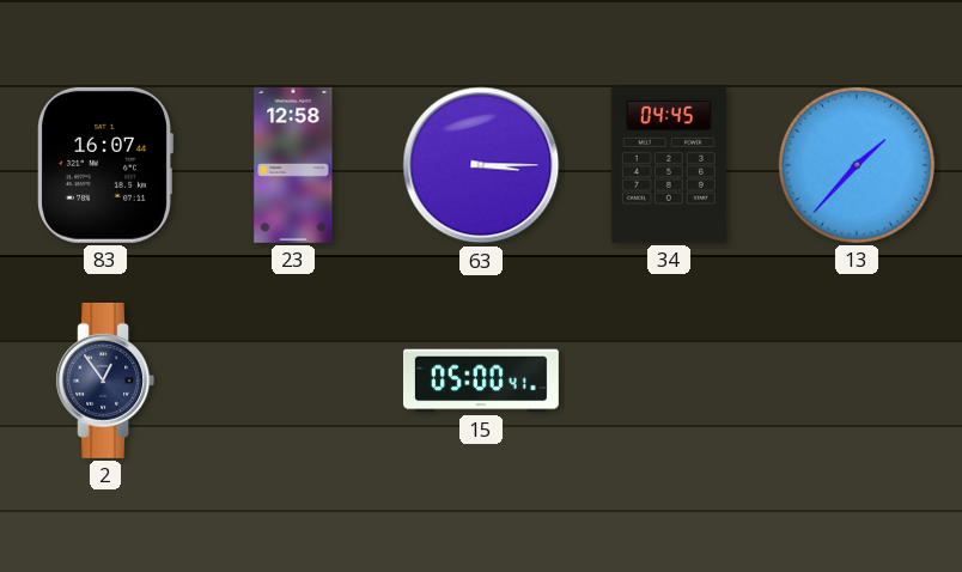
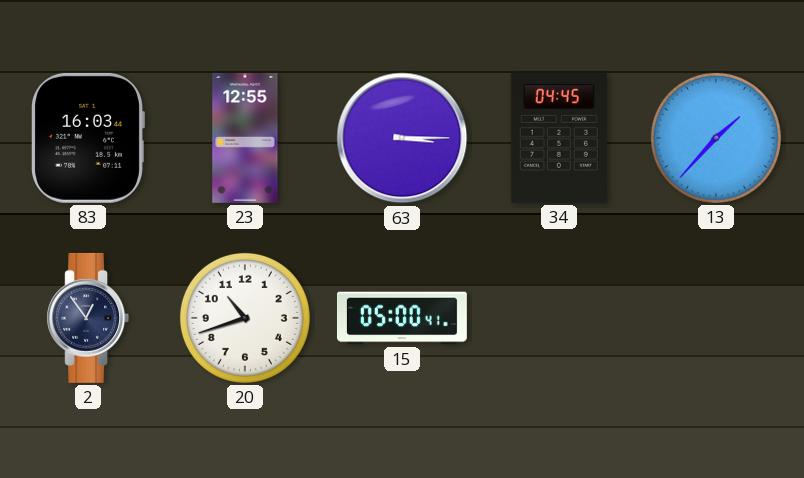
83: 16:07 -> 16:03 (88, 138)
23: 12:58 -> 12:55 (245, 138)
20: none -> 10:42 (245, 318)
